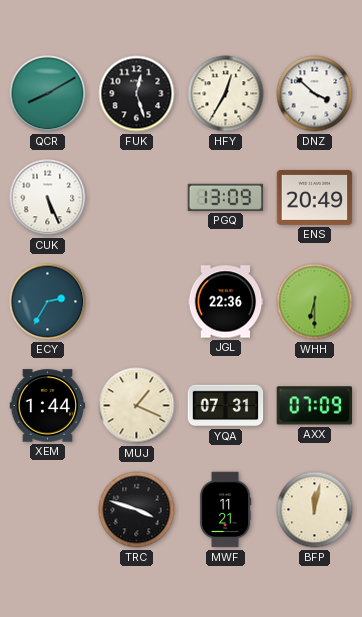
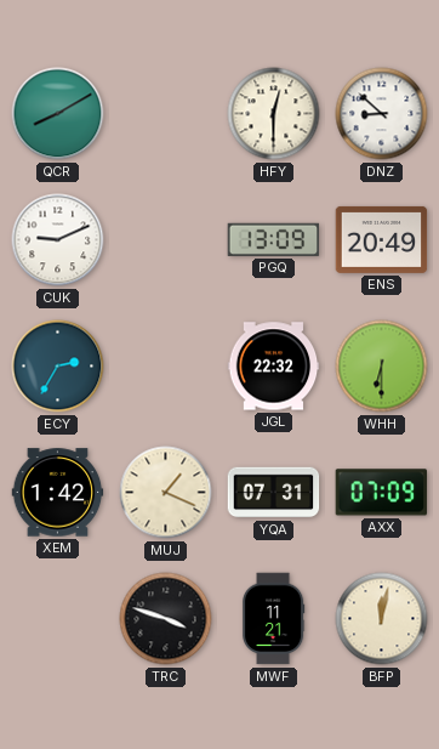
FUK: 12:27 -> none (137, 94)
HFY: 12:35 -> 12:30 (274, 114)
DNZ: 3:52 -> 8:52 (382, 114)
CUK: 5:26 -> 9:11 (58, 240)
JGL: 22:36 -> 22:32 (274, 367)
XEM: 1:44 -> 1:42 (58, 493)
